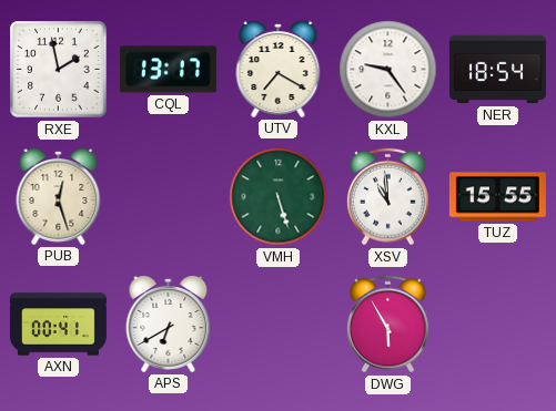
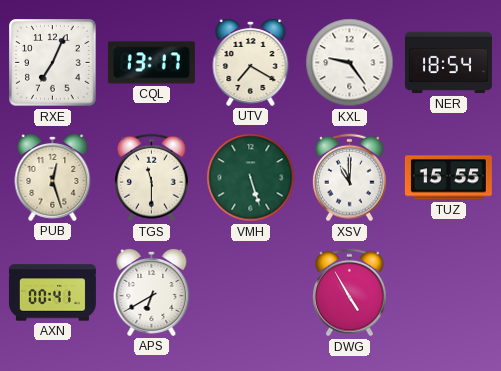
RXE: 1:58 -> 7:04 (53, 63)
TGS: none -> 11:30 (151, 178)
XSV: 10:59 -> 11:00 (349, 178)
DWG: 5:55 -> 4:55 (349, 293)
